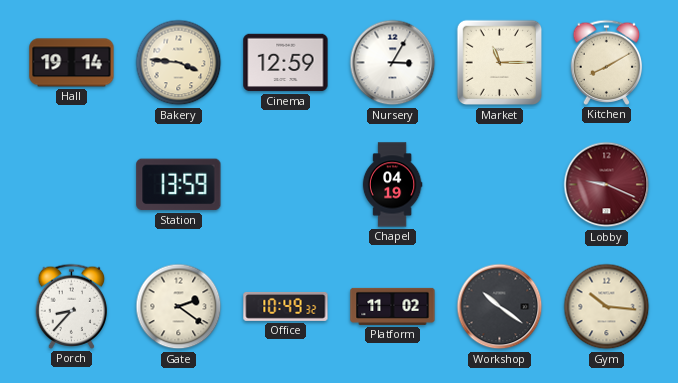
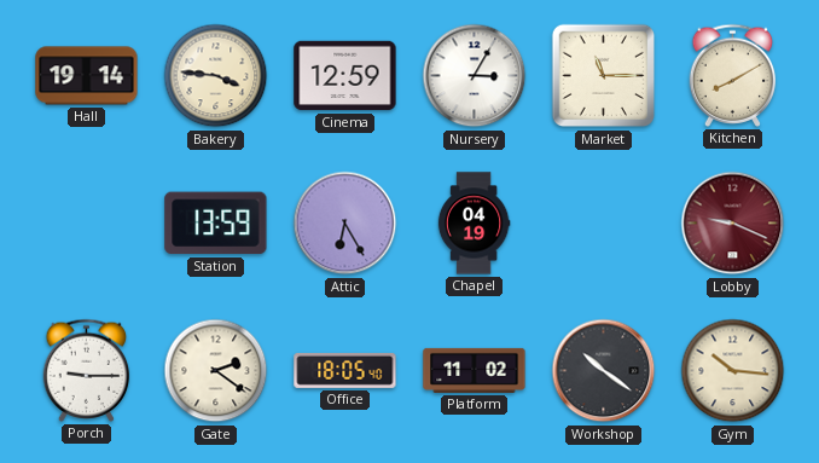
Attic: none -> 6:25 (345, 224)
Porch: 8:37 -> 9:15 (87, 370)
Office: 10:49 -> 18:05 (345, 370)
